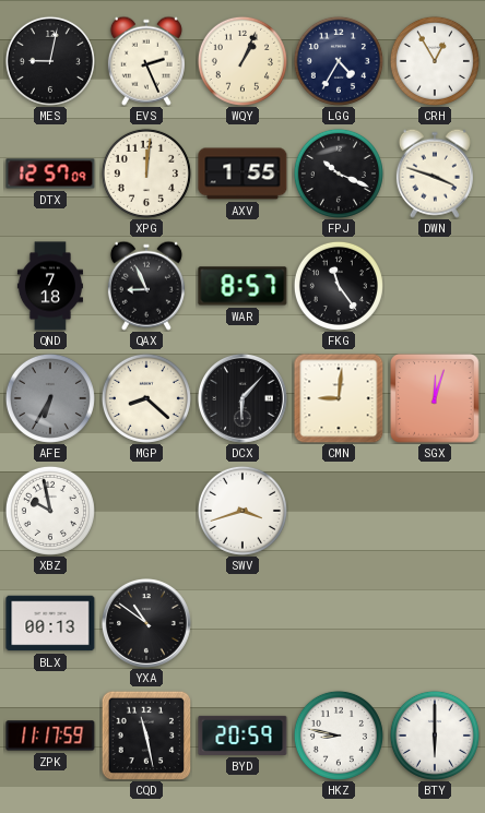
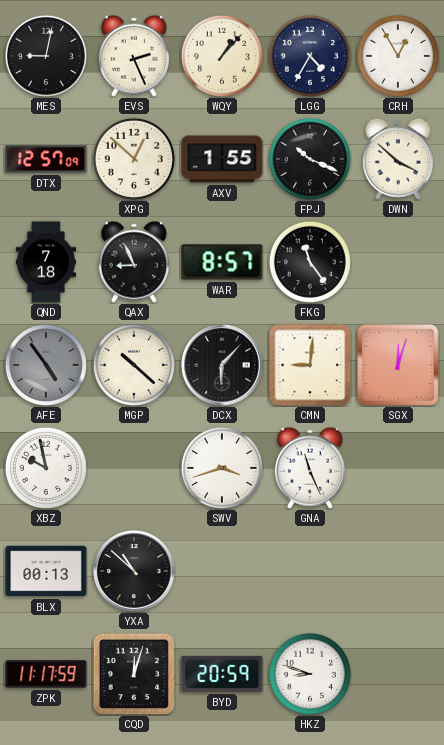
WQY: 1:04 -> 1:07 (222, 56)
XPG: 12:01 -> 12:52 (134, 159)
DWN: 3:48 -> 3:52 (398, 159)
AFE: 6:35 -> 4:54 (46, 365)
MGP: 8:22 -> 10:22 (134, 365)
GNA: none -> 11:26 (310, 468)
YXA: 10:51 -> 10:52 (134, 571)
CQD: 11:28 -> 12:03 (134, 674)
HKZ: 8:47 -> 8:48 (310, 674)
BTY: 6:00 -> none (435, 736)
